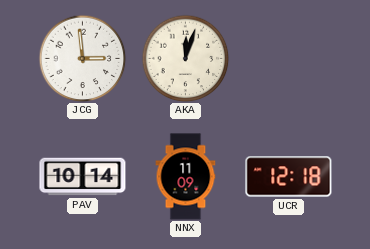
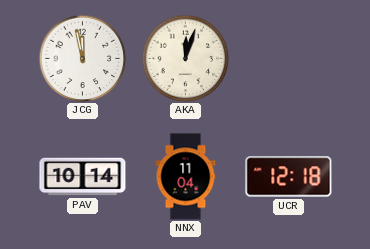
JCG: 2:59 -> 11:58 (82, 58)
NNX: 11:09 -> 11:04 (186, 177)
